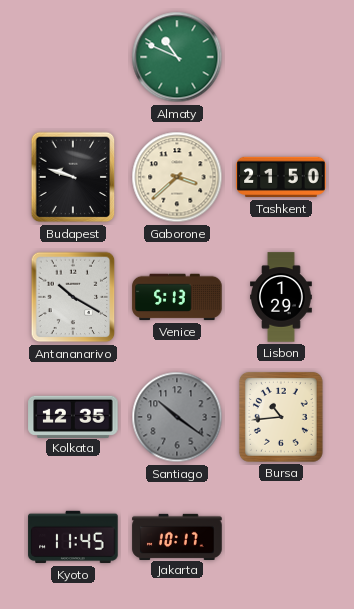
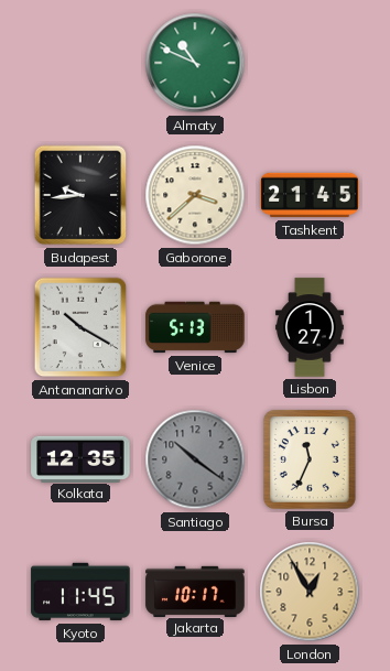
Budapest: 9:48 -> 9:44 (80, 195)
Tashkent: 21:50 -> 21:45 (310, 195)
Lisbon: 1:29 -> 1:27 (310, 327)
Bursa: 10:44 -> 11:34 (310, 459)
London: none -> 12:55 (310, 592)
